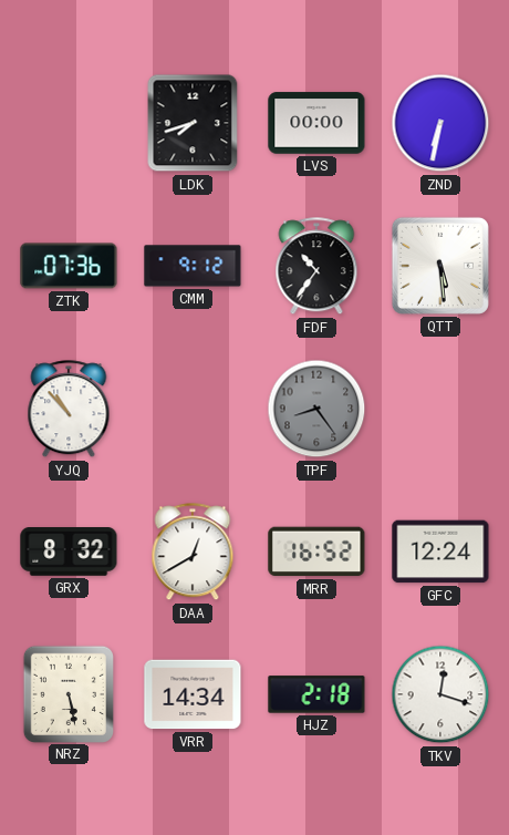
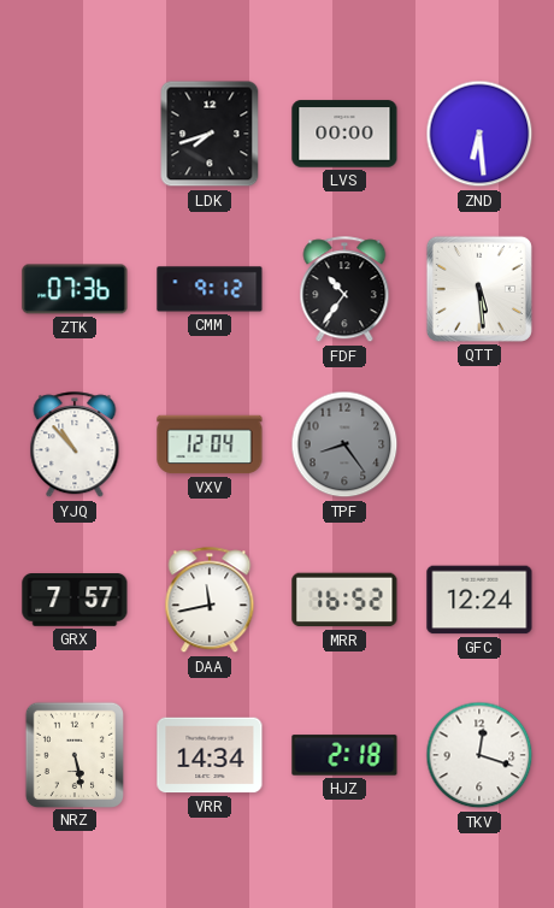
ZND: 6:32 -> 6:29 (479, 134)
VXV: none -> 12:04 (210, 444)
GRX: 8:32 -> 7:57 (75, 601)
DAA: 12:40 -> 11:43 (210, 601)
